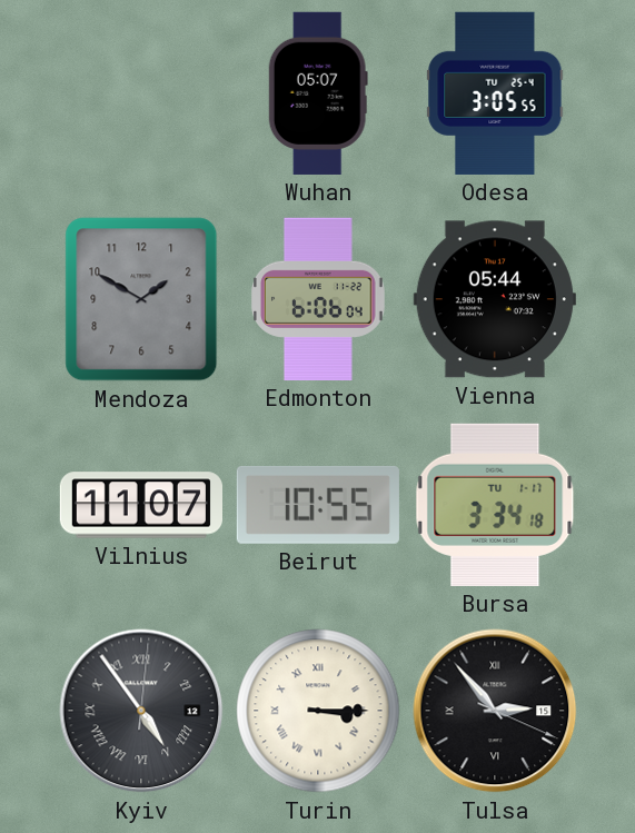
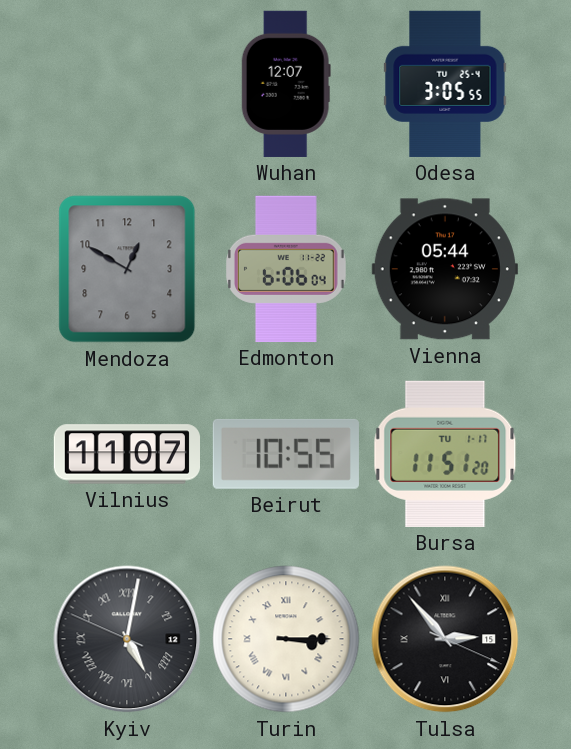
Wuhan: 05:07 -> 12:07 (286, 84)
Mendoza: 1:50 -> 12:50 (127, 269)
Bursa: 3:34 -> 11:51 (445, 454)
Kyiv: 4:54 -> 5:01 (127, 639)
